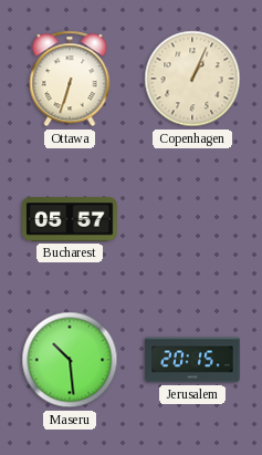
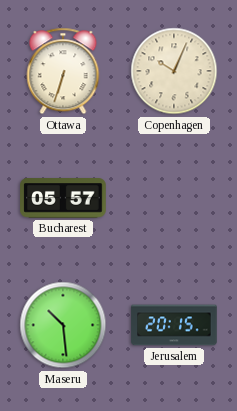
Copenhagen: 1:04 -> 10:04 (174, 71)
